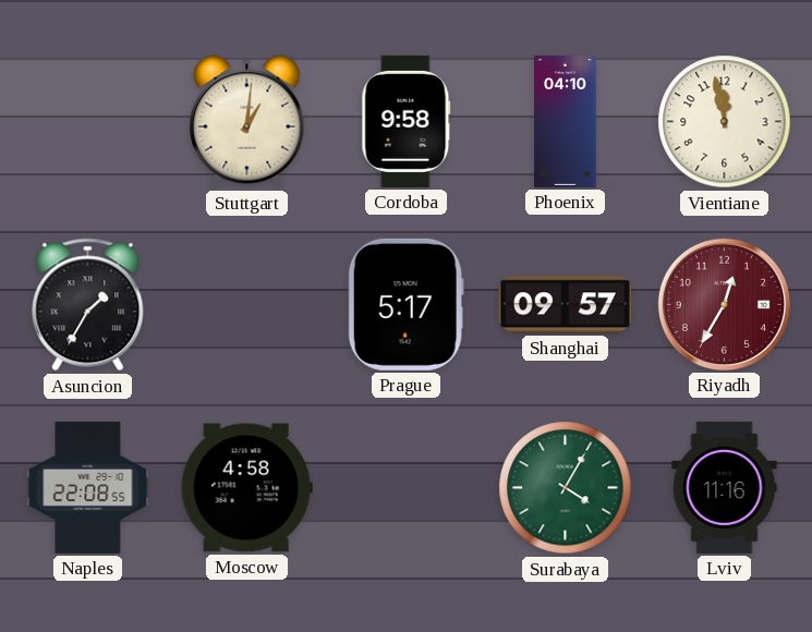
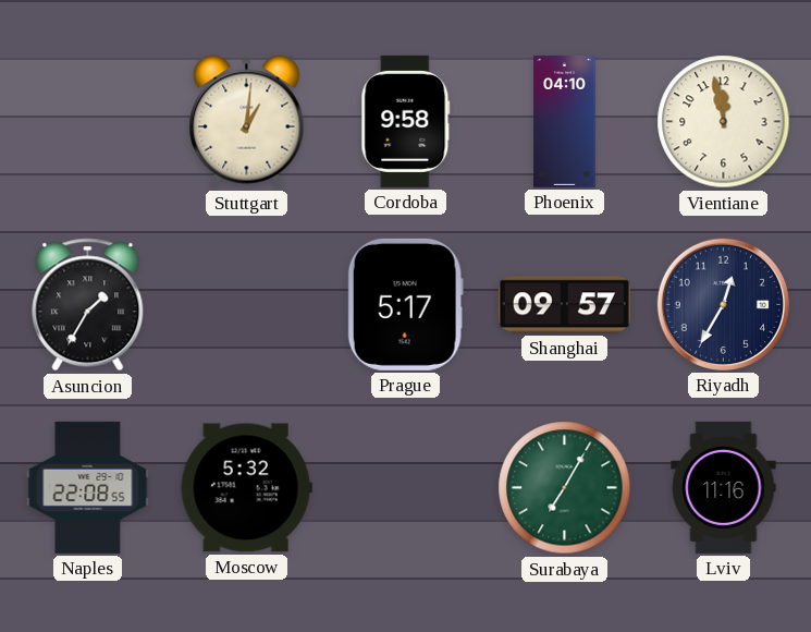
Riyadh dial: burgundy -> navy (723, 304)
Moscow: 4:58 -> 5:32 (246, 488)
Surabaya: 4:05 -> 7:05 (565, 488)
